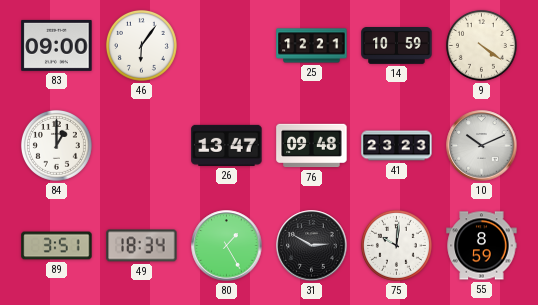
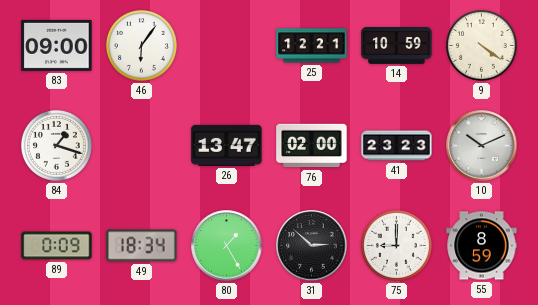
84: 1:00 -> 1:18 (56, 145)
76: 09:48 -> 02:00 (312, 146)
89: 3:51 -> 0:09 (57, 246)
31: 2:50 -> 2:52 (312, 246)
75: 10:01 -> 9:00 (396, 245)
